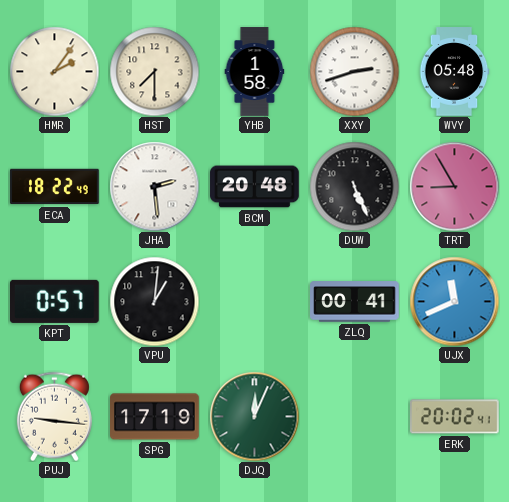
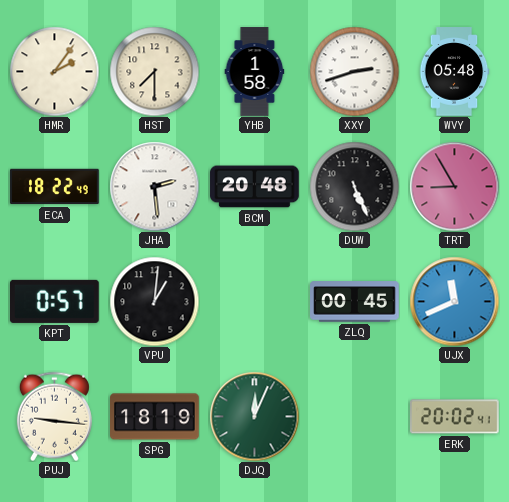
ZLQ: 00:41 -> 00:45 (355, 302)
SPG: 17:19 -> 18:19 (155, 417)
